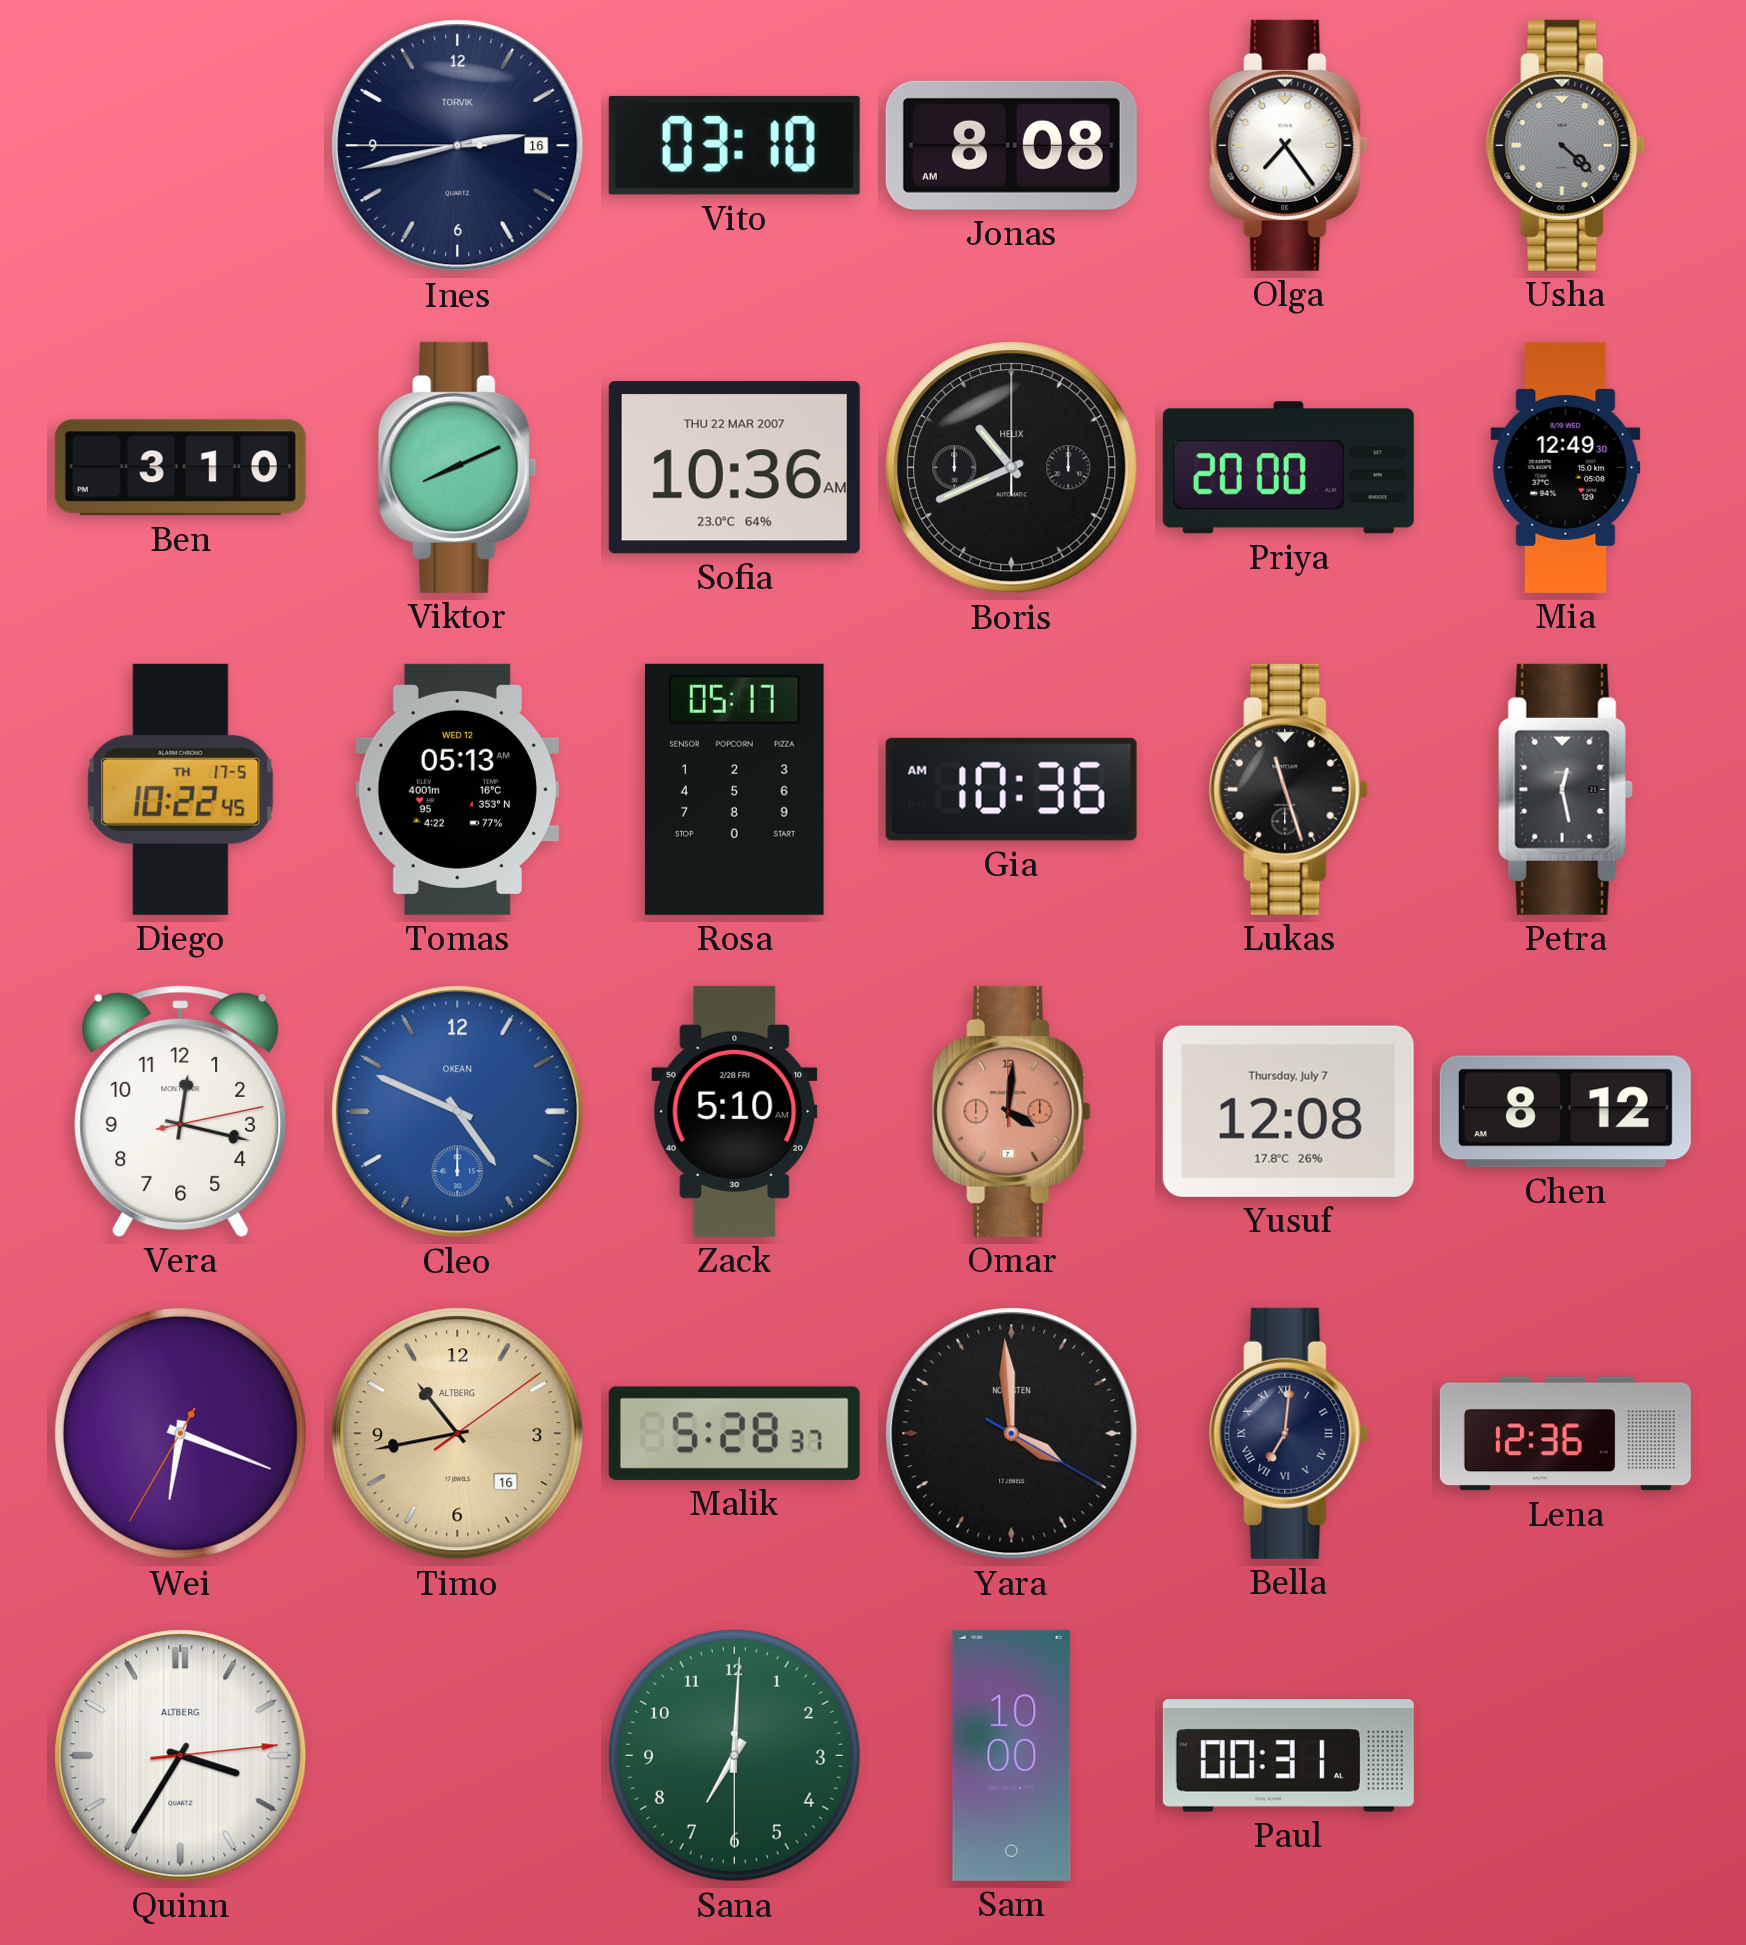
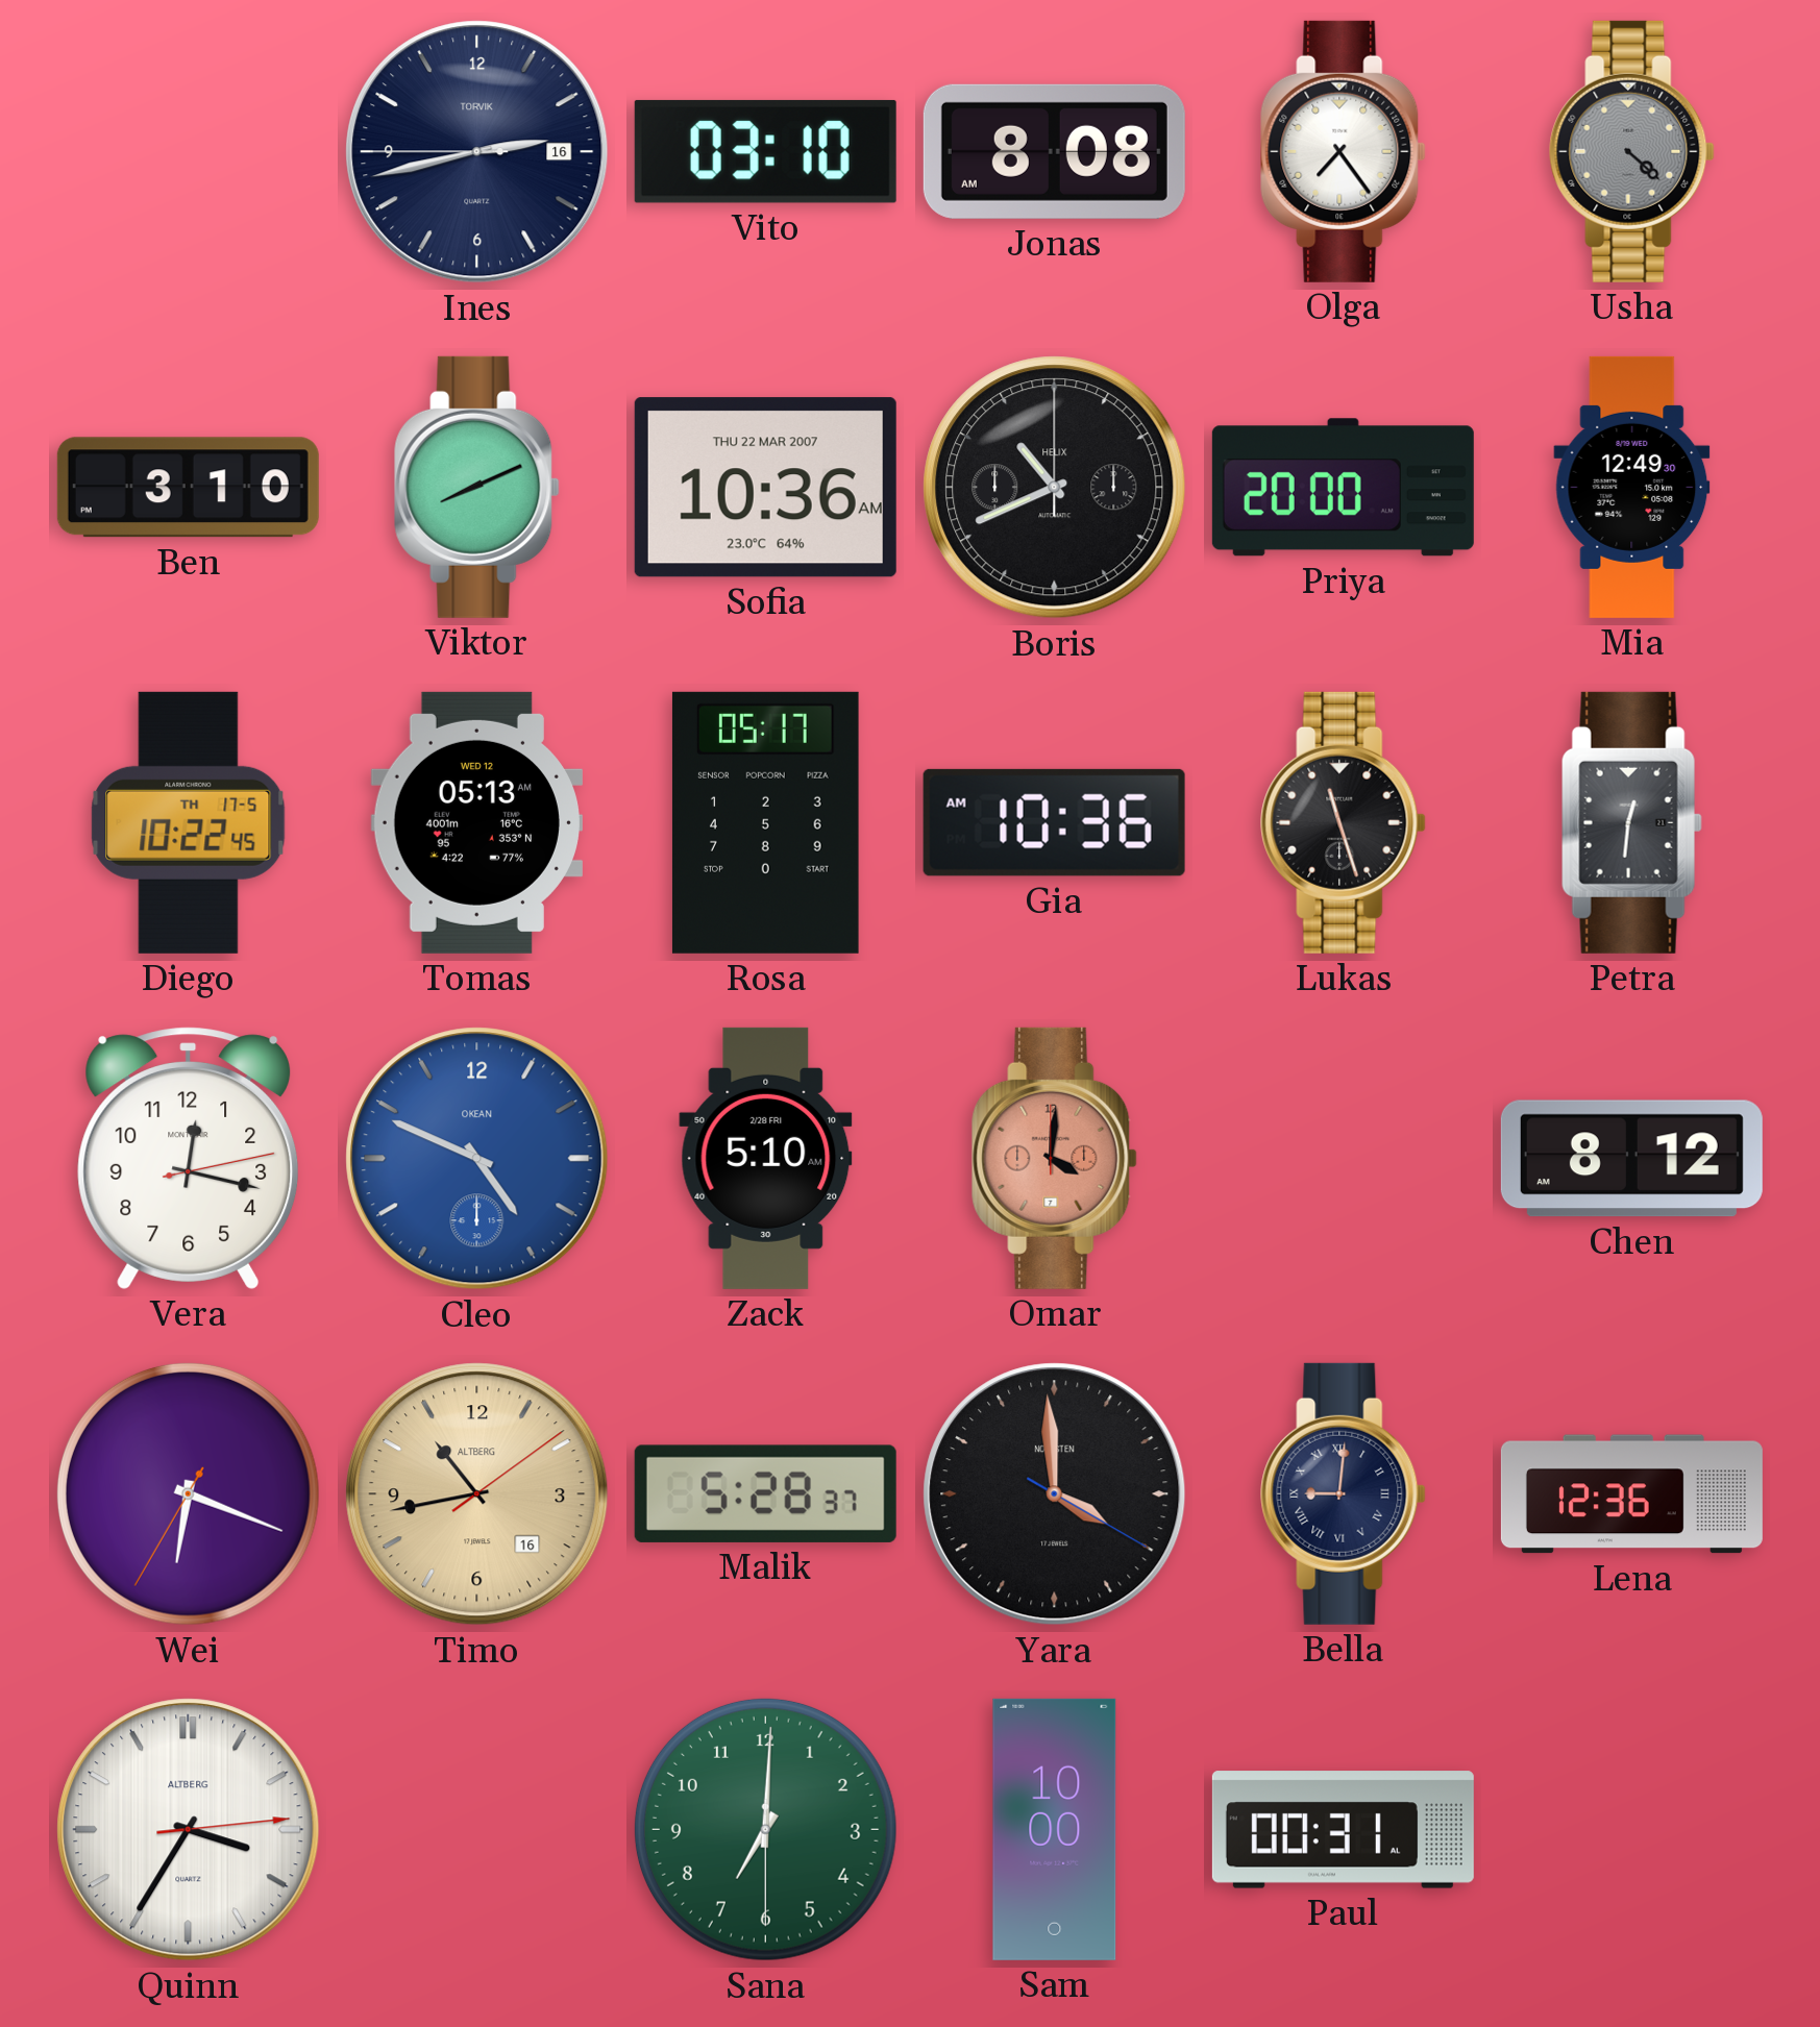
Petra: 12:28 -> 12:31 (1631, 822)
Yusuf: 12:08 -> none (1288, 1111)
Bella: 7:01 -> 9:01 (1344, 1493)
